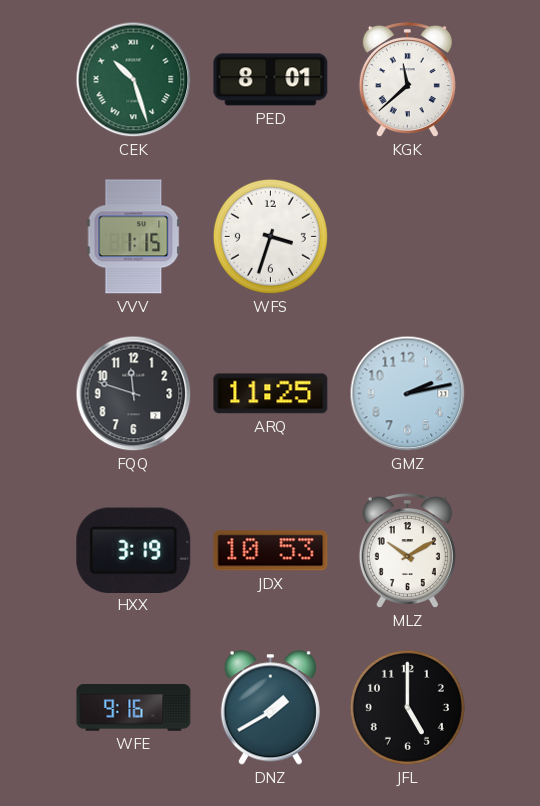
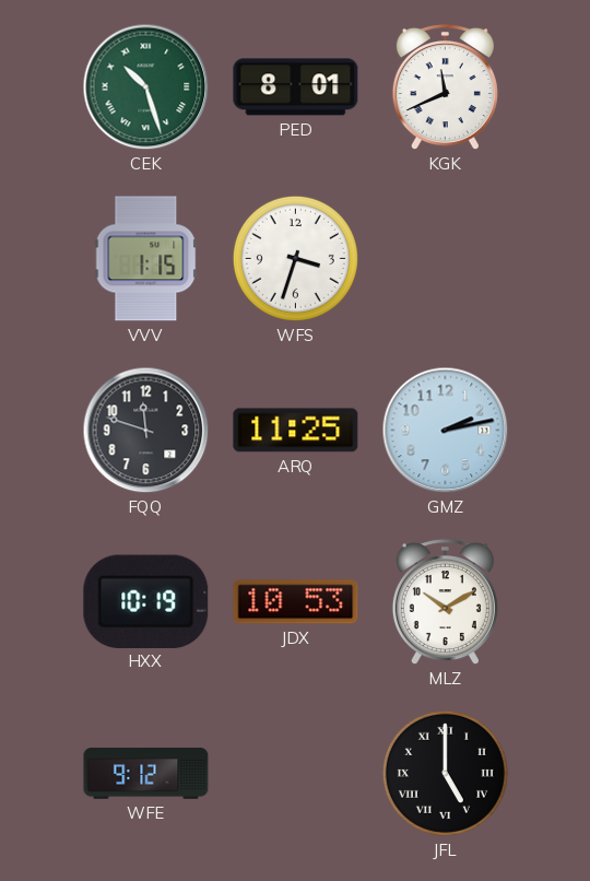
KGK: 11:38 -> 11:41 (445, 89)
HXX: 3:19 -> 10:19 (146, 601)
WFE: 9:16 -> 9:12 (146, 774)
DNZ: 1:40 -> none (270, 708)
JFL numerals: Arabic -> Roman (445, 773)
